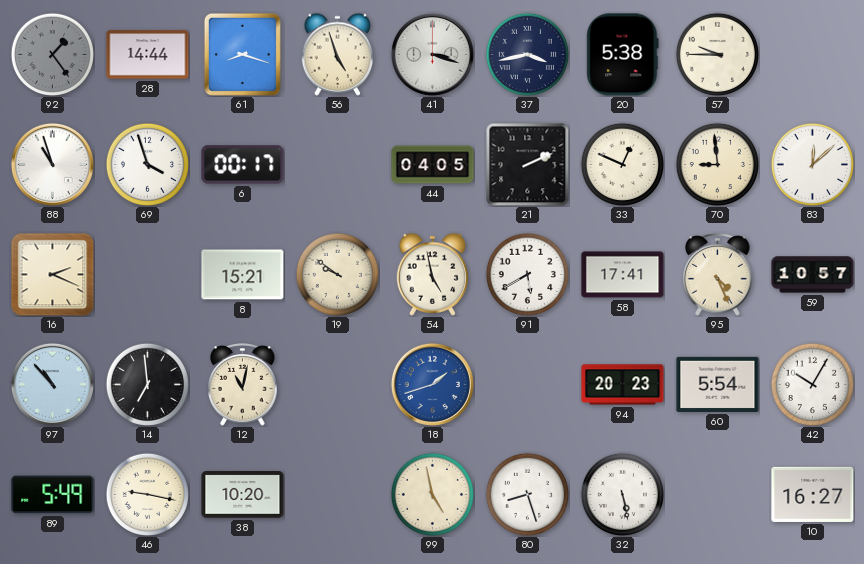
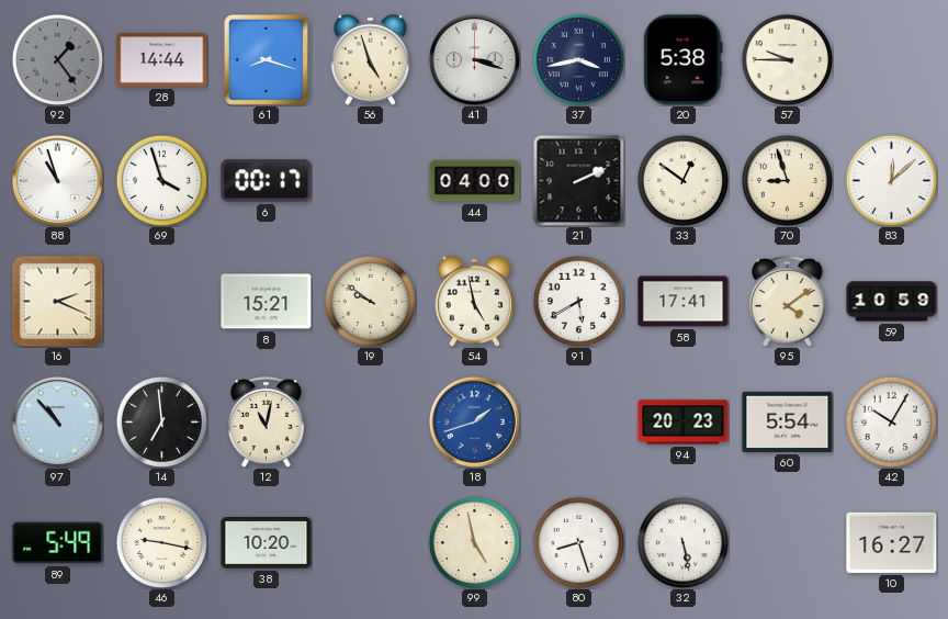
44: 04:05 -> 04:00 (475, 181)
33: 12:49 -> 12:51 (682, 180)
70: 8:59 -> 8:57 (787, 180)
95: 4:26 -> 4:09 (788, 302)
59: 10:57 -> 10:59 (892, 302)
